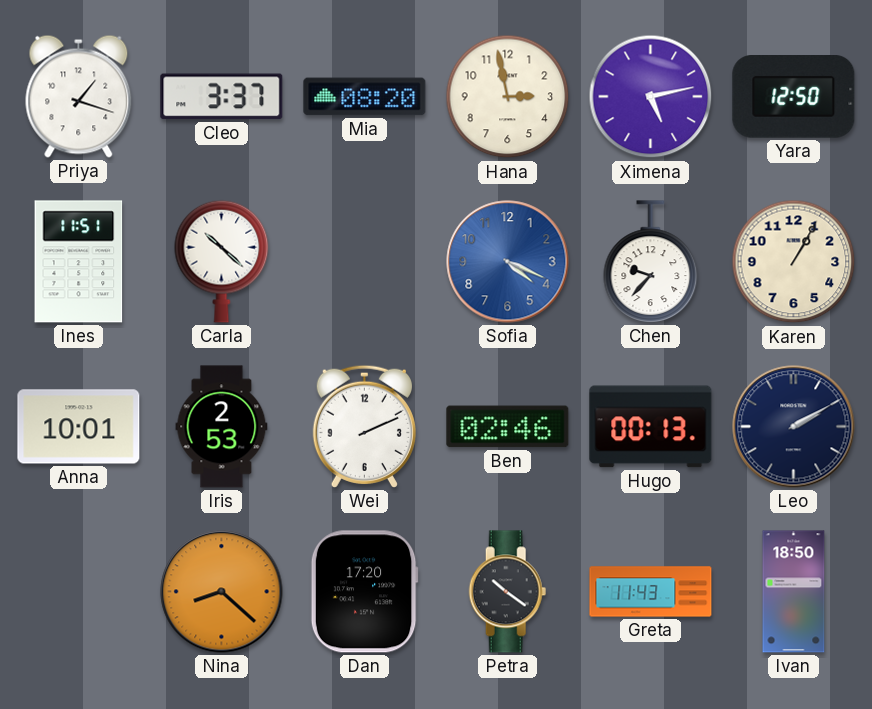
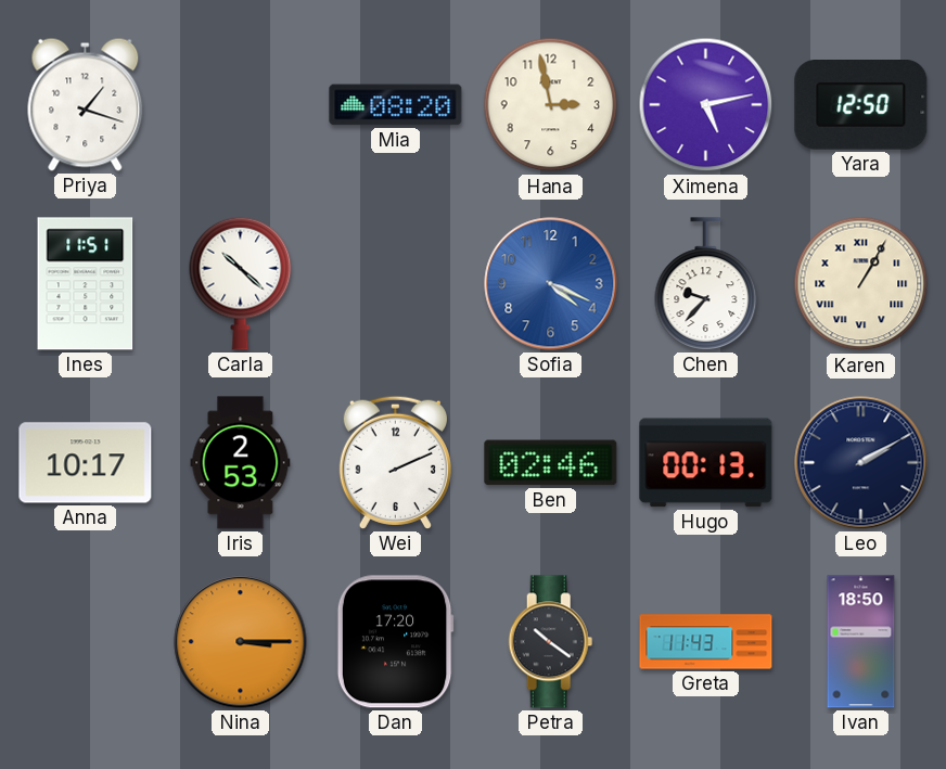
Cleo: 3:37 -> none (222, 97)
Karen numerals: Arabic -> Roman (861, 284)
Anna: 10:01 -> 10:17 (86, 463)
Nina: 8:22 -> 3:15 (241, 642)
